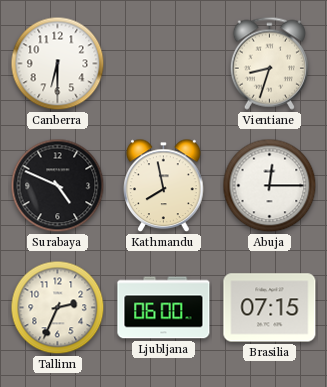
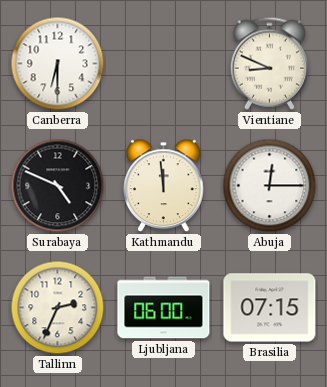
Vientiane: 8:33 -> 8:49 (269, 63)
Kathmandu: 7:58 -> 11:59 (164, 186)
